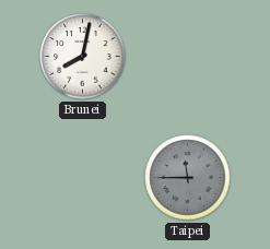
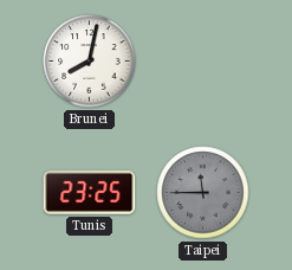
Tunis: none -> 23:25 (90, 192)
